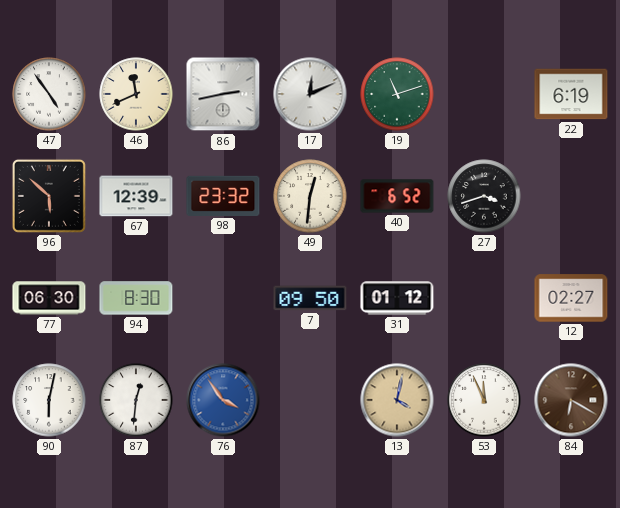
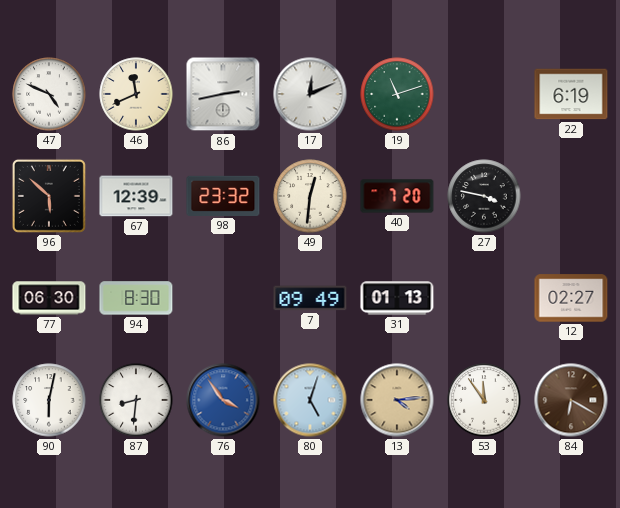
47: 4:54 -> 4:49 (49, 94)
40: 6:52 -> 7:20 (397, 196)
27: 3:42 -> 3:47 (484, 196)
7: 09:50 -> 09:49 (310, 298)
31: 01:12 -> 01:13 (397, 298)
87: 12:31 -> 8:31 (136, 400)
80: none -> 5:03 (310, 400)
13: 4:02 -> 4:14 (397, 400)
53: 11:56 -> 11:54 (484, 400)
